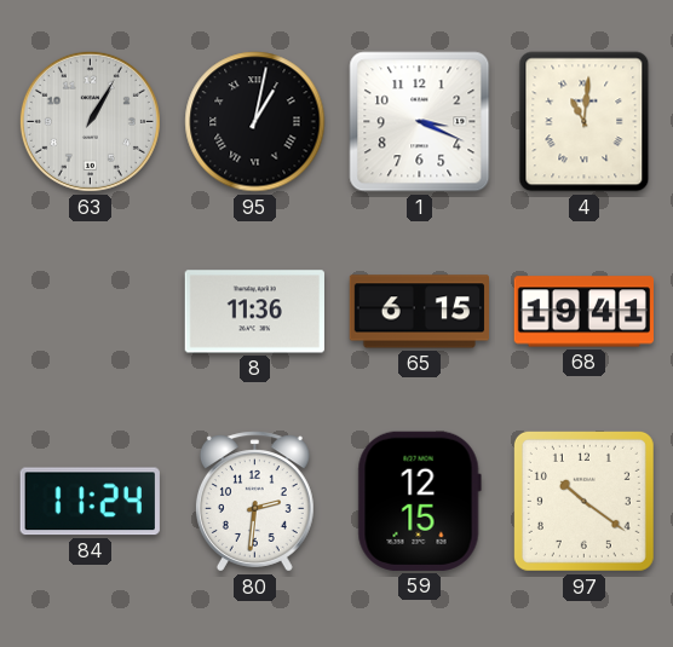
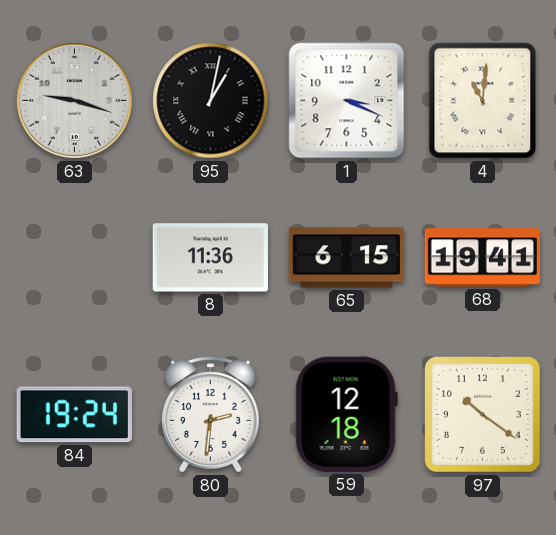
63: 1:05 -> 9:18 (74, 100)
84: 11:24 -> 19:24 (74, 415)
59: 12:15 -> 12:18 (346, 414)
